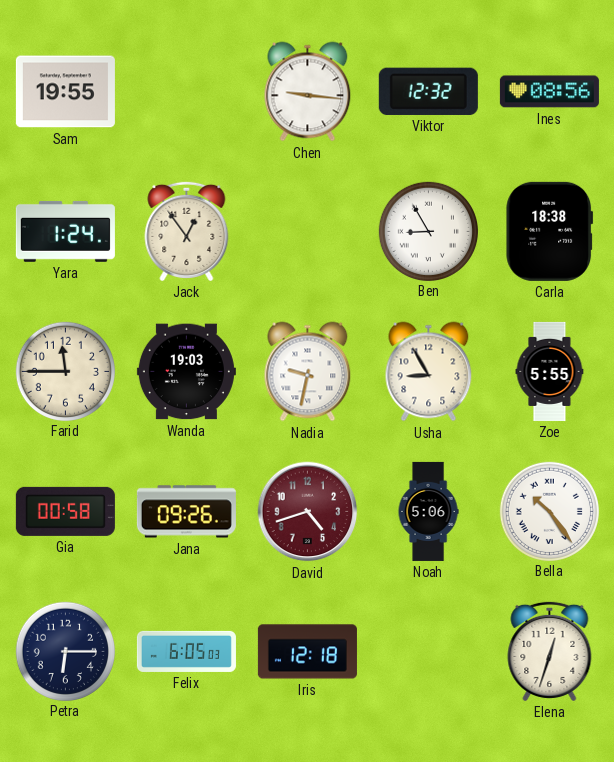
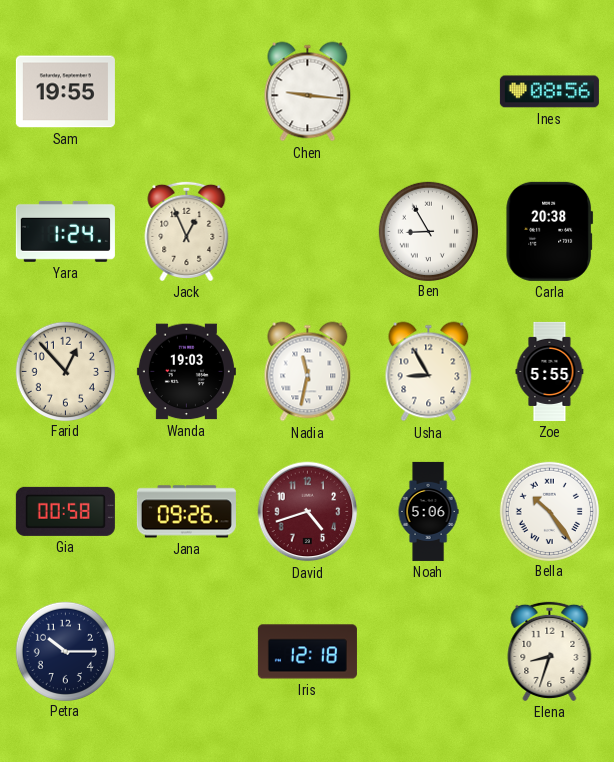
Viktor: 12:32 -> none (428, 91)
Jack: 12:54 -> 12:56 (187, 231)
Carla: 18:38 -> 20:38 (550, 231)
Farid: 11:45 -> 12:53 (65, 371)
Nadia: 9:32 -> 11:32 (308, 372)
Petra: 6:15 -> 10:15 (65, 651)
Felix: 6:05 -> none (186, 651)
Elena: 12:33 -> 8:33 (550, 651)
